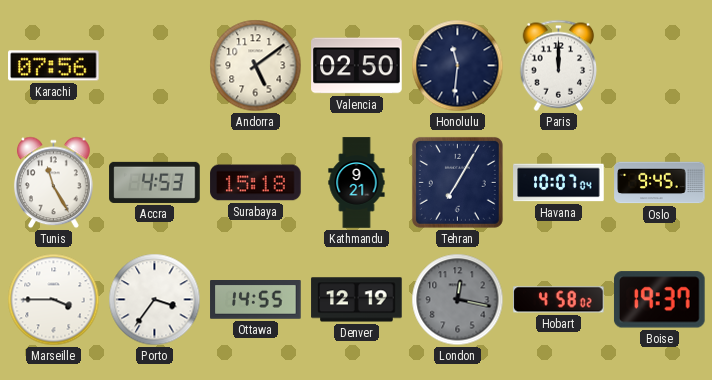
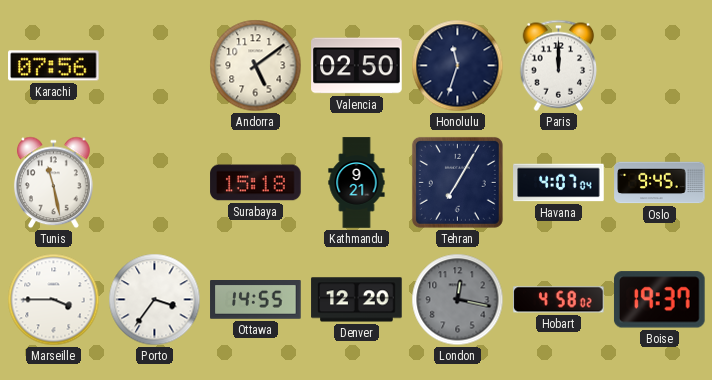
Honolulu: 11:31 -> 11:33 (458, 66)
Tunis: 11:25 -> 11:28 (53, 183)
Accra: 4:53 -> none (155, 182)
Havana: 10:07 -> 4:07 (559, 183)
Denver: 12:19 -> 12:20 (357, 300)
